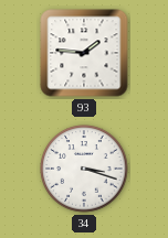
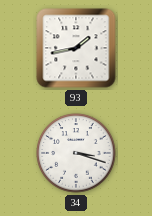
93: 1:46 -> 1:43 (76, 48)
